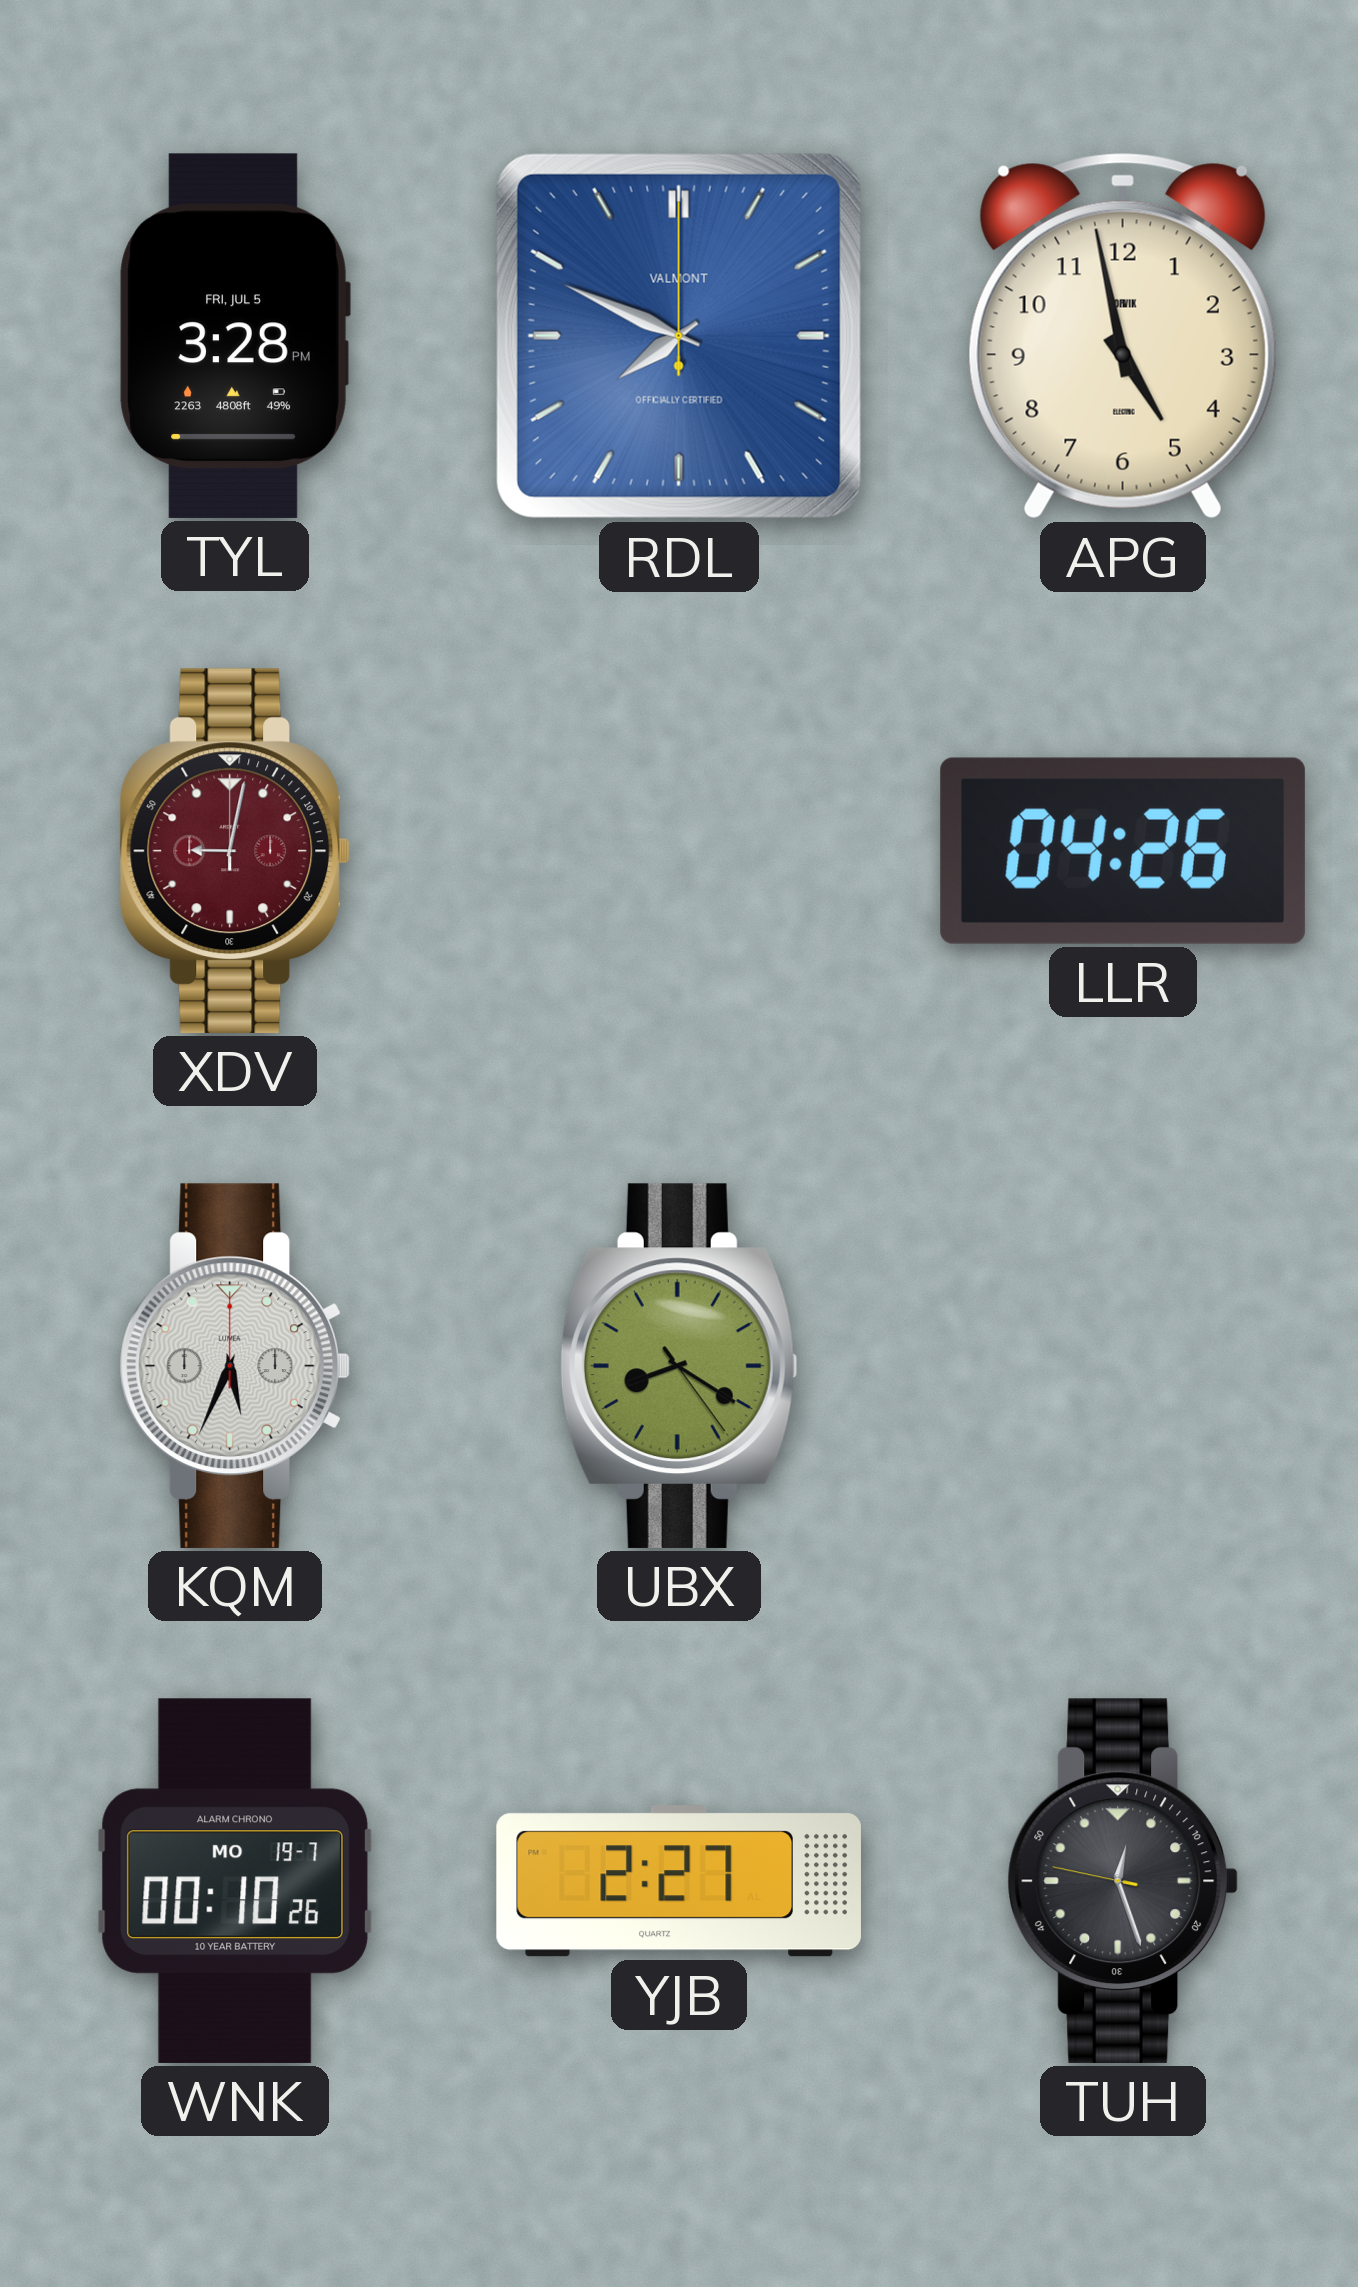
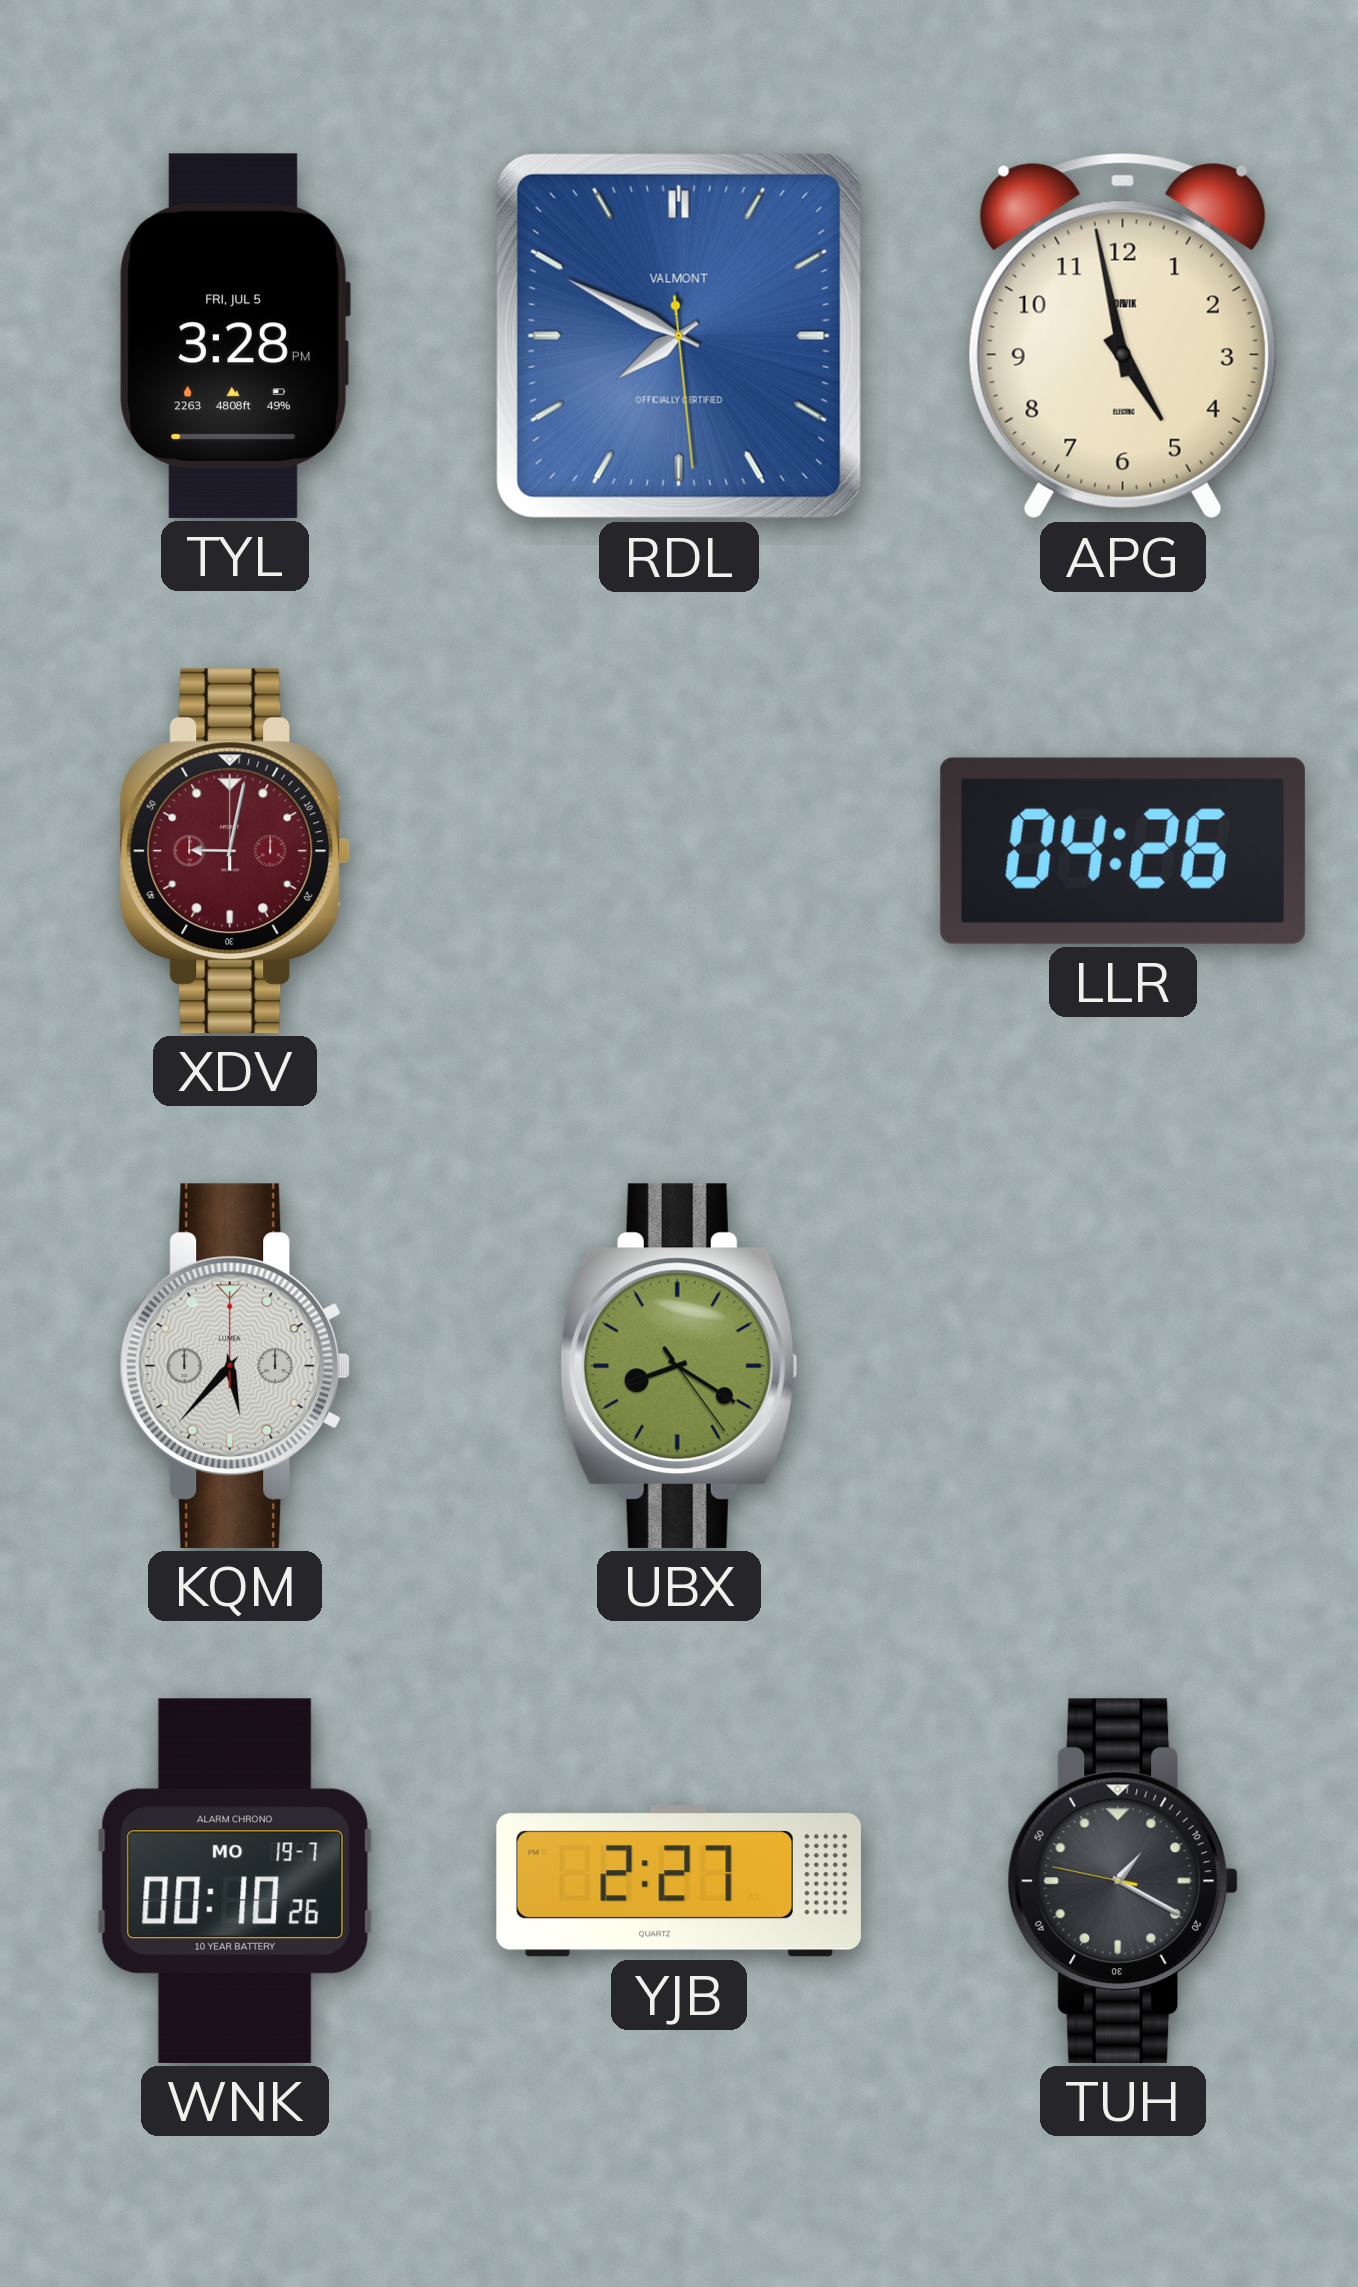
RDL: 7:49:00 -> 7:49:29 (679, 336)
KQM: 5:34 -> 5:37 (235, 1366)
TUH: 12:26 -> 1:19 (1123, 1881)
